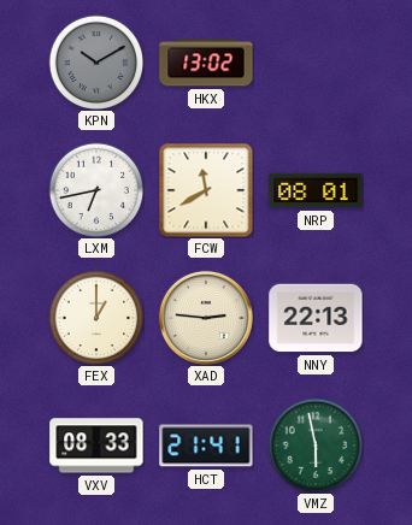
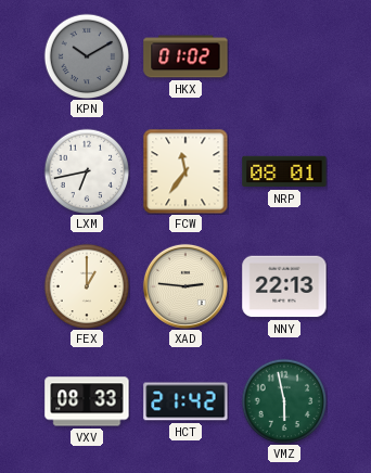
HKX: 13:02 -> 01:02 (185, 56)
FCW: 11:40 -> 11:36 (185, 171)
HCT: 21:41 -> 21:42 (185, 401)
